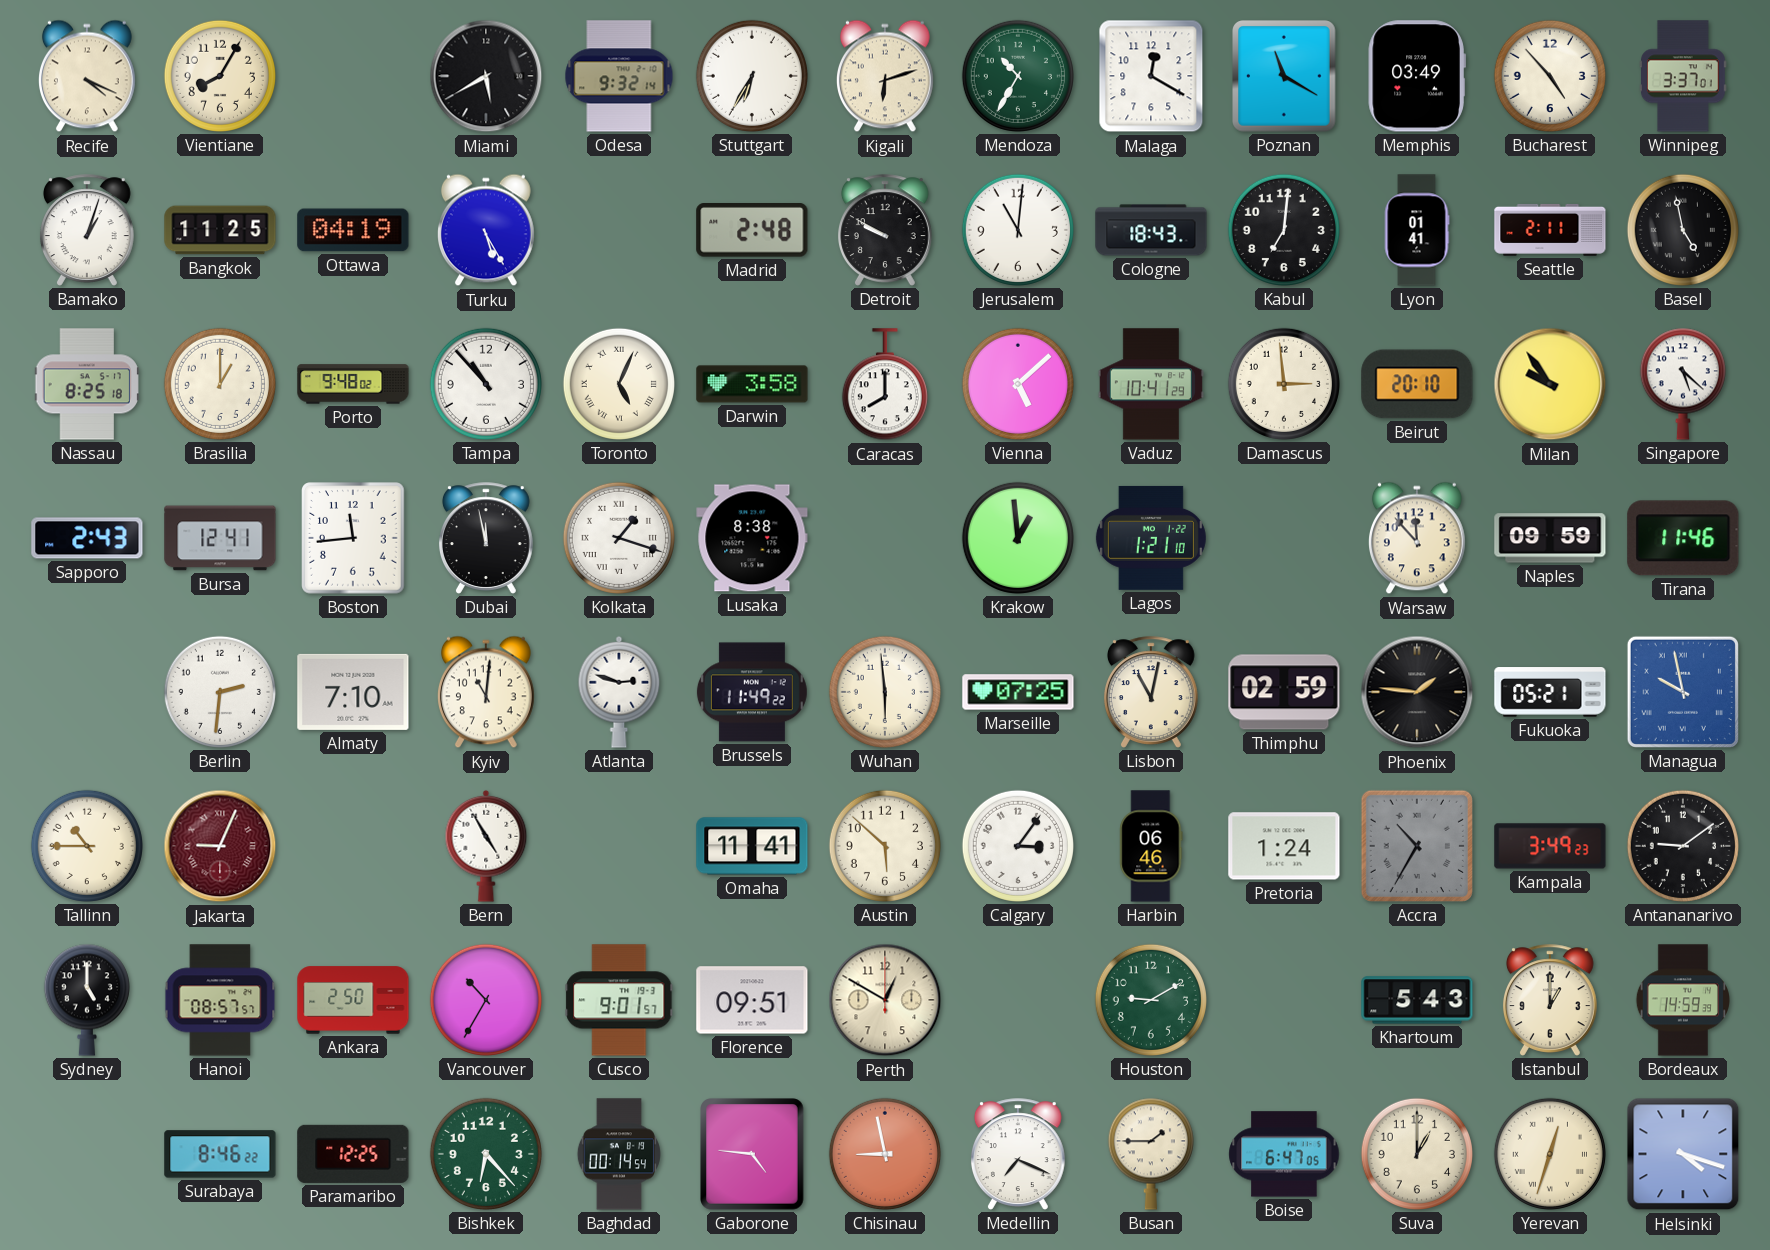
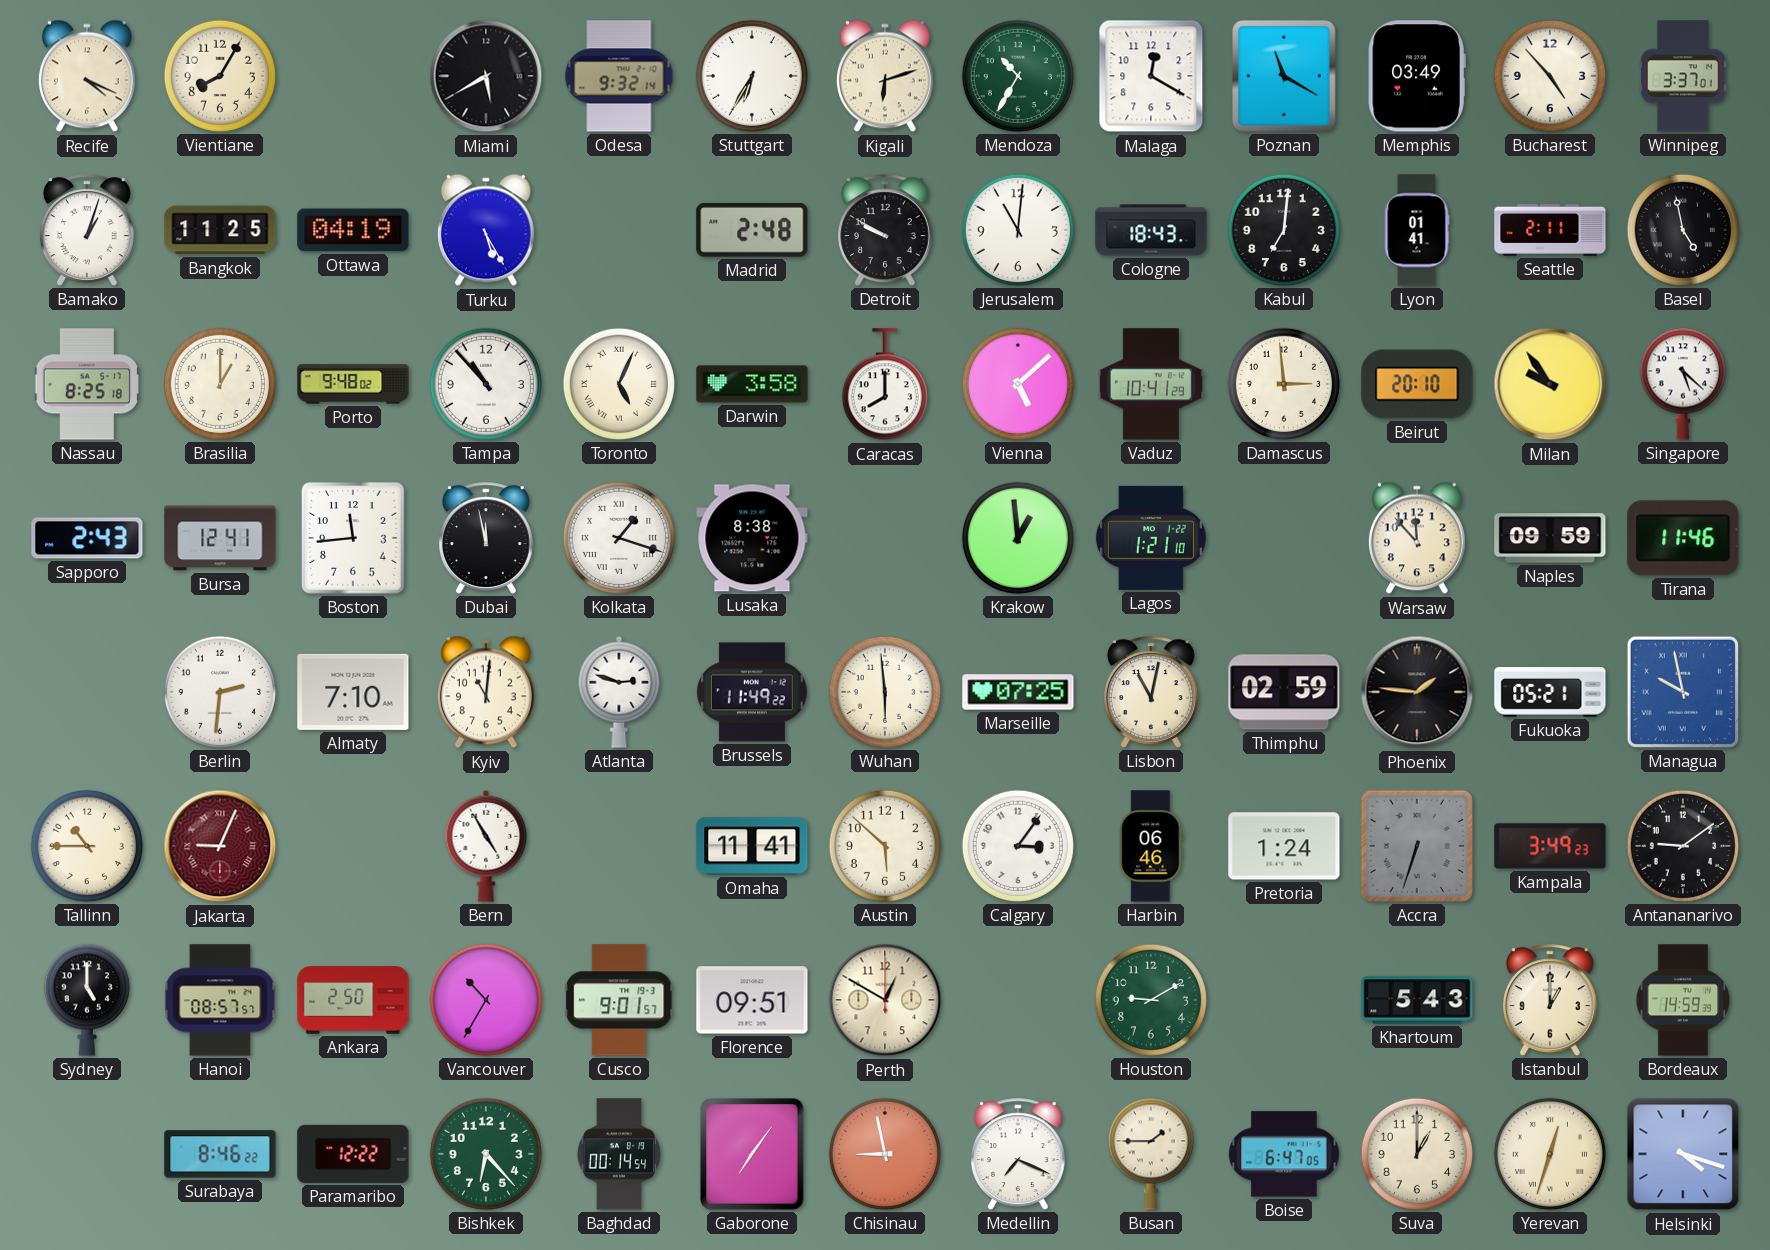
Accra: 10:35 -> 6:33 (1417, 846)
Paramaribo: 12:25 -> 12:22 (353, 1154)
Gaborone: 4:46 -> 7:06 (753, 1154)
